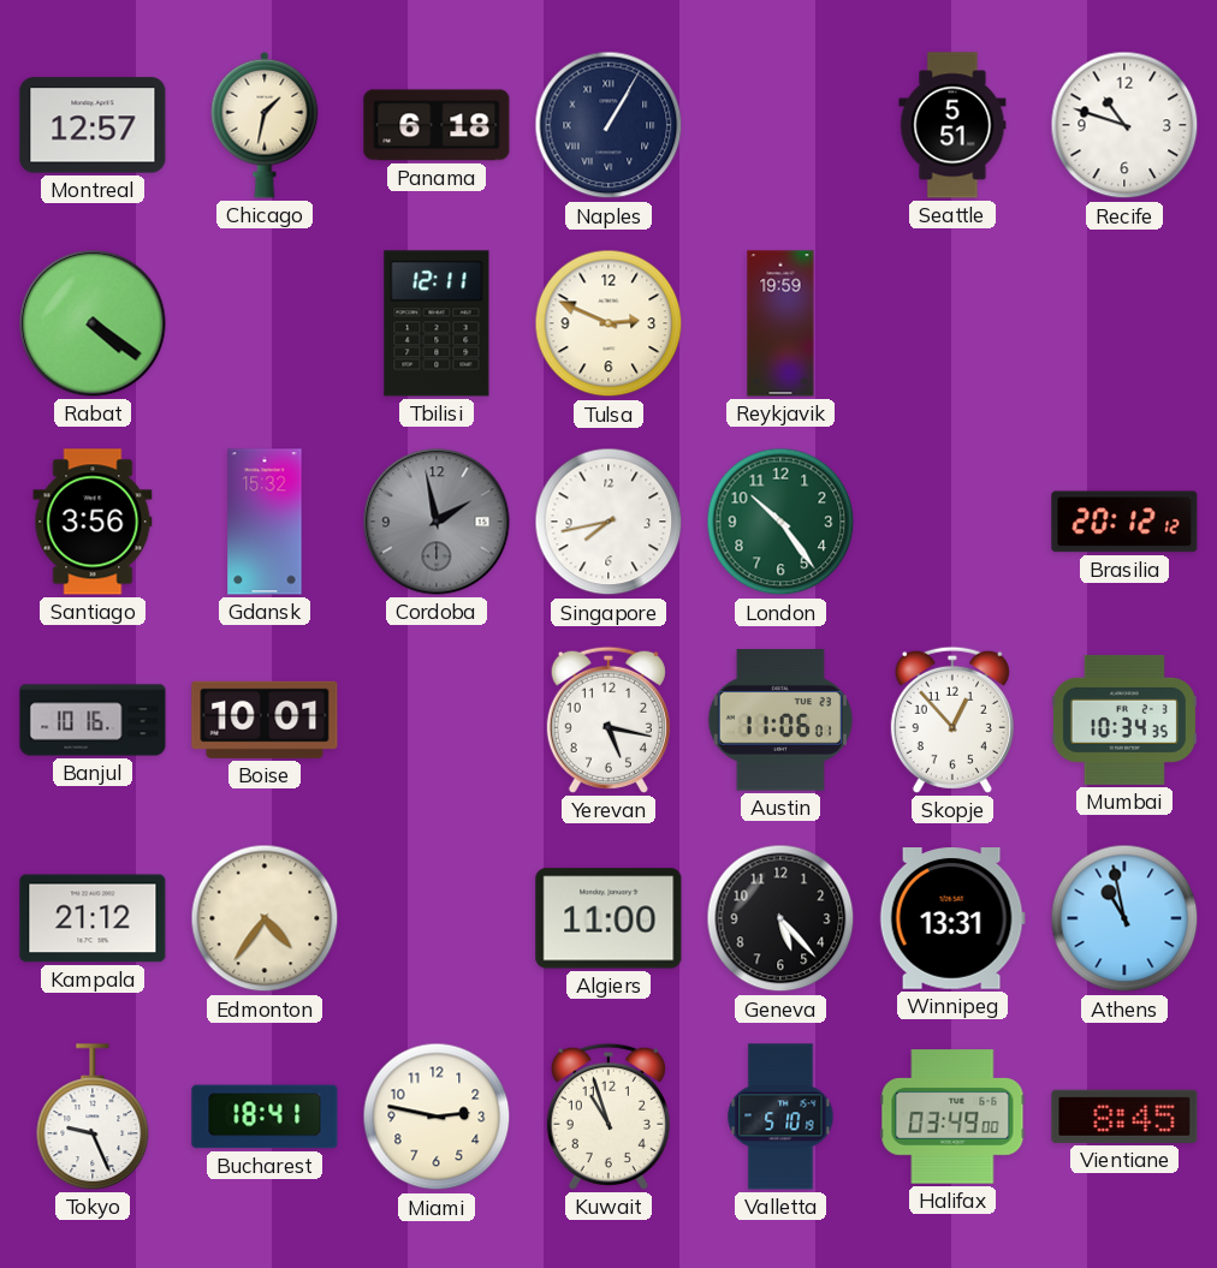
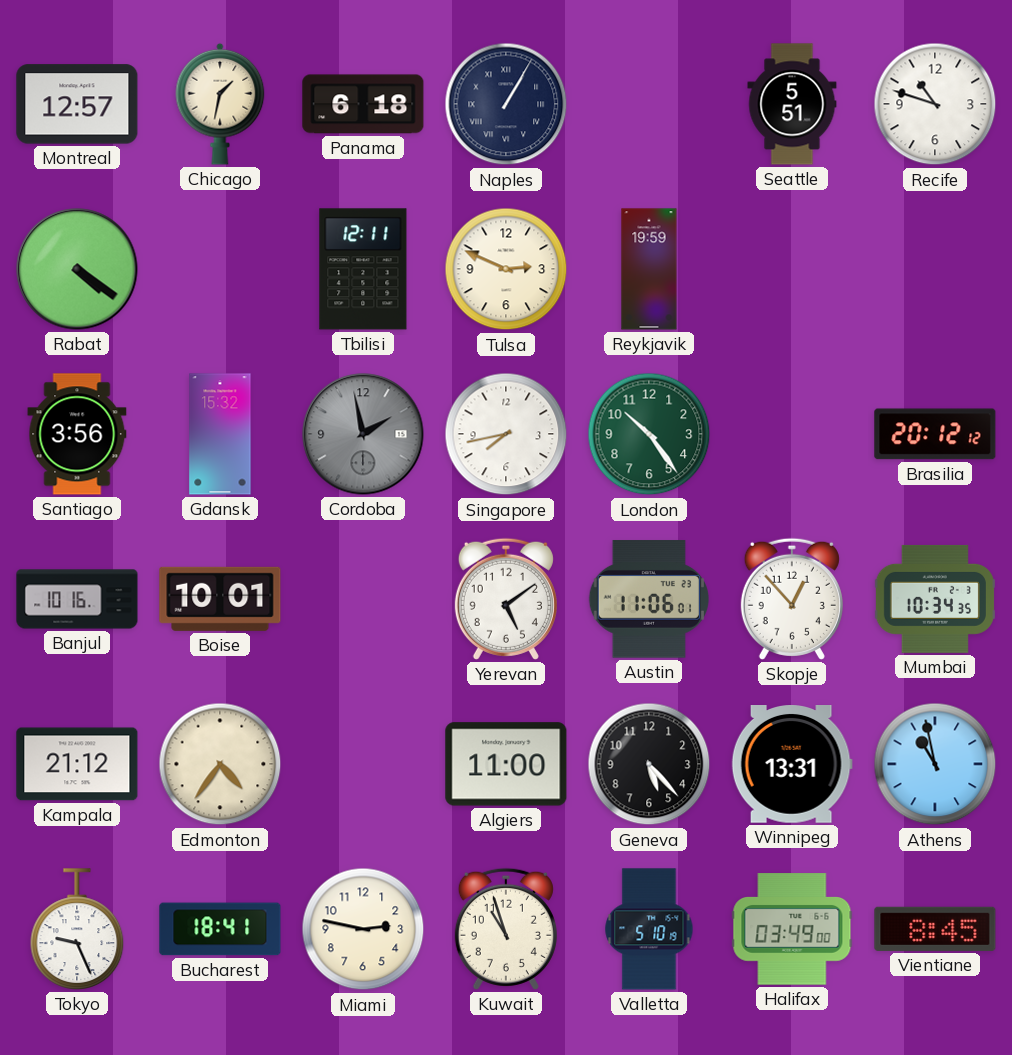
Yerevan: 5:17 -> 5:09 (506, 599)
